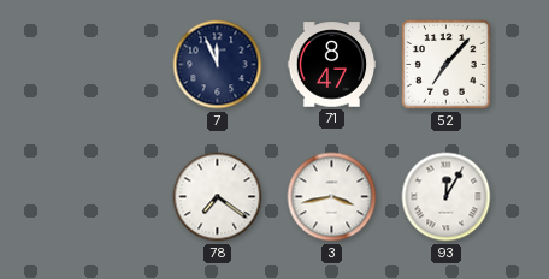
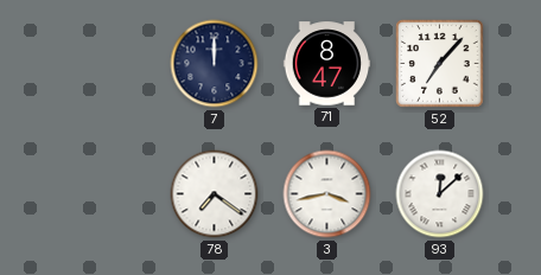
7: 11:56 -> 12:00 (215, 64)
93: 12:05 -> 12:08 (440, 194)
